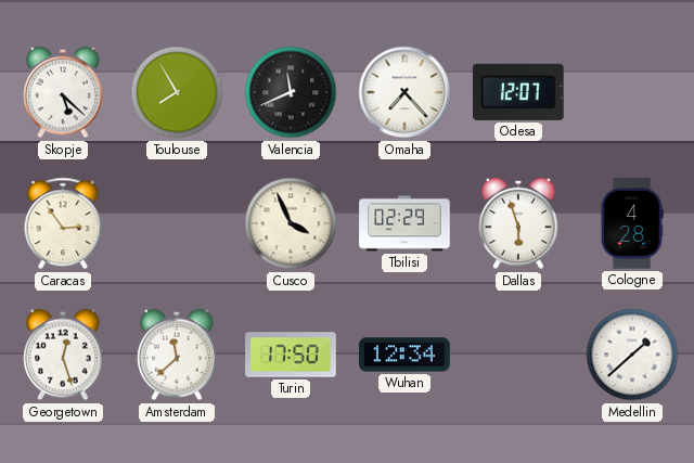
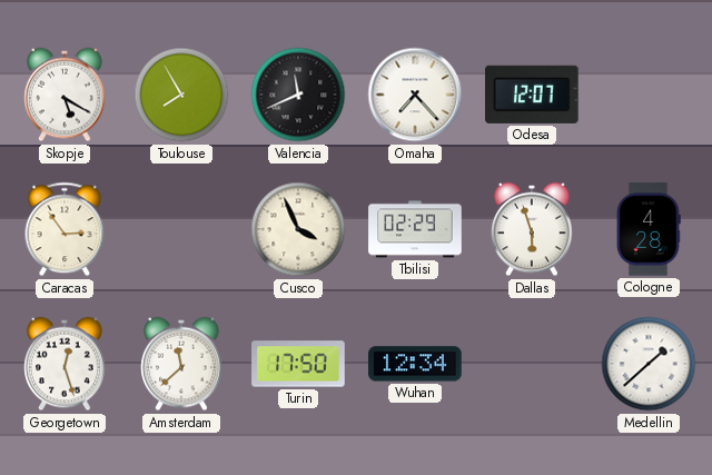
Skopje: 5:22 -> 5:20 (65, 95)
